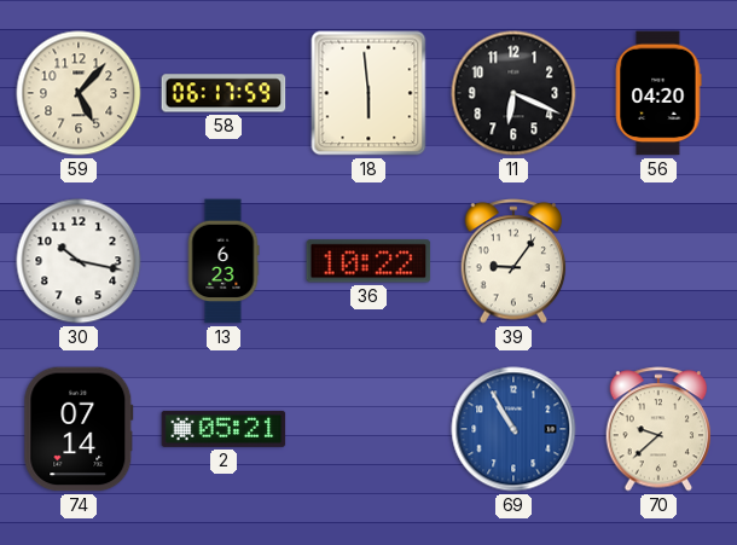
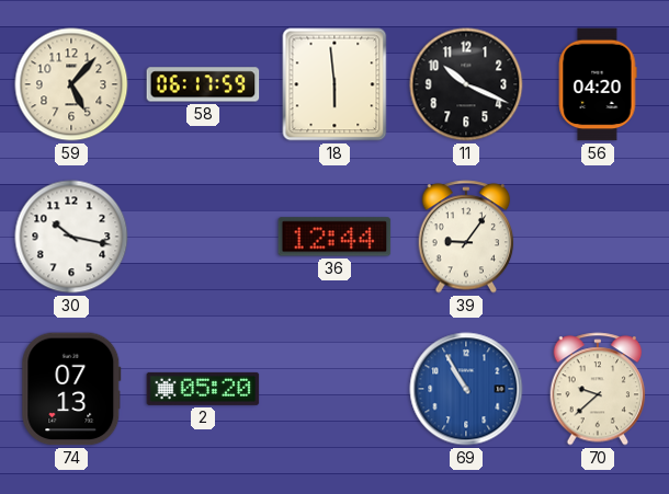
11: 6:19 -> 10:19 (466, 84)
13: 6:23 -> none (224, 261)
36: 10:22 -> 12:44 (334, 237)
74: 07:14 -> 07:13 (71, 389)
2: 05:21 -> 05:20 (203, 389)
